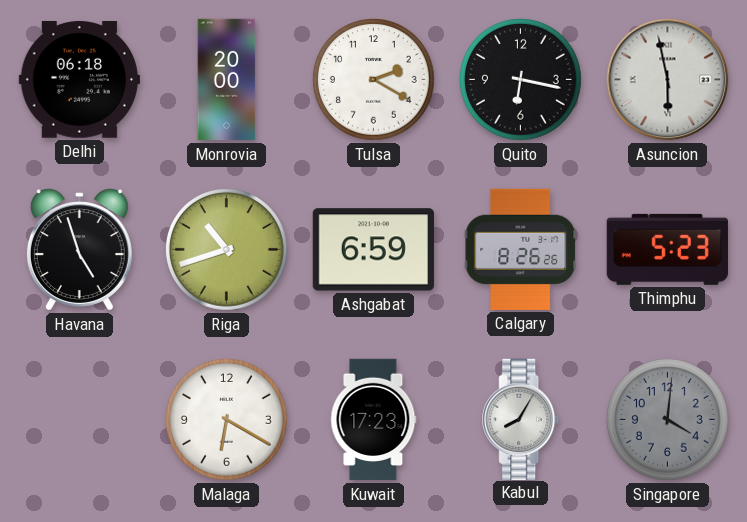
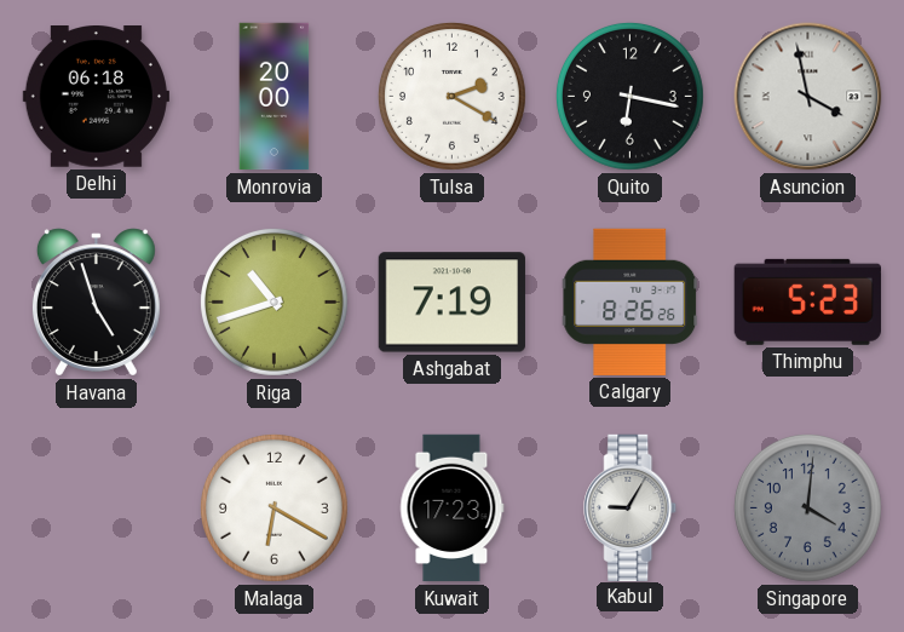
Asuncion: 5:58 -> 3:58 (808, 97)
Ashgabat: 6:59 -> 7:19 (451, 303)
Kabul: 8:05 -> 9:05 (631, 507)
